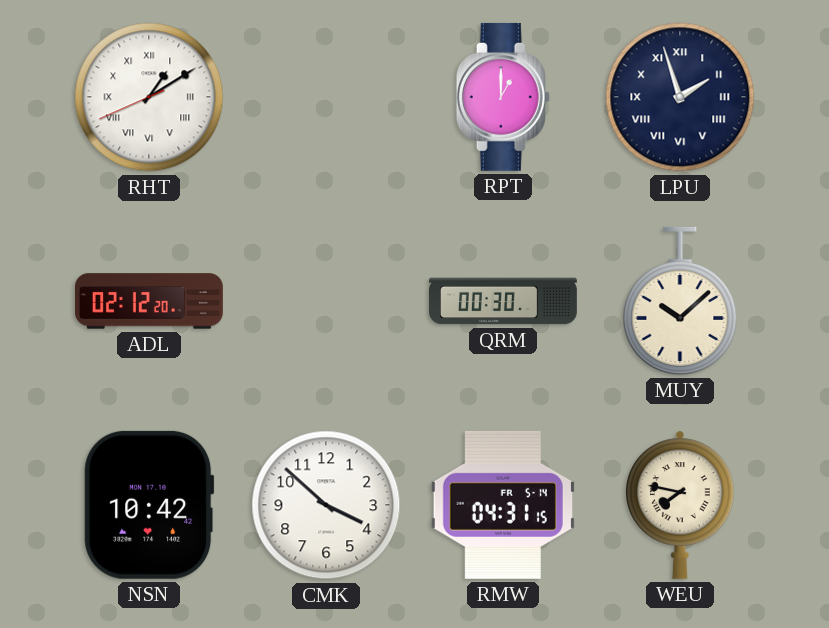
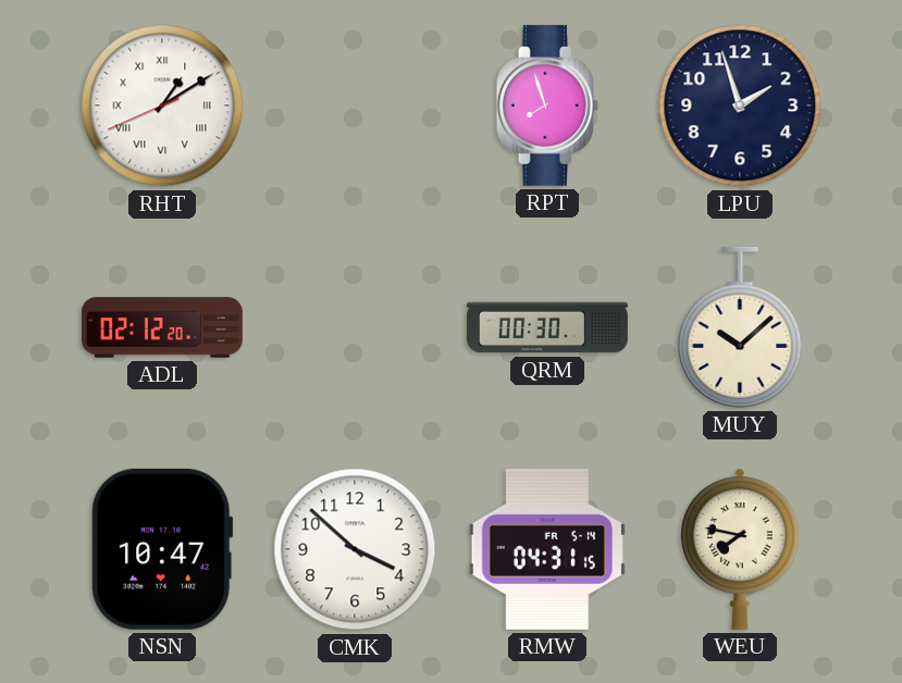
RPT: 1:00 -> 7:57 (547, 105)
LPU numerals: Roman -> Arabic (740, 105)
NSN: 10:42 -> 10:47 (162, 549)
